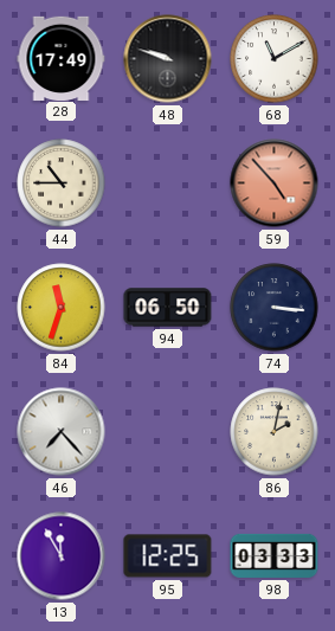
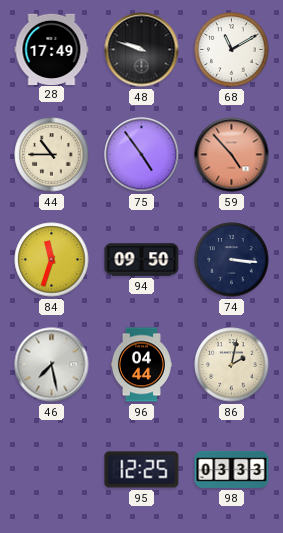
75: none -> 4:54 (142, 155)
94: 06:50 -> 09:50 (142, 260)
46: 7:23 -> 7:28 (52, 365)
96: none -> 04:44 (141, 365)
13: 11:55 -> none (62, 556)
